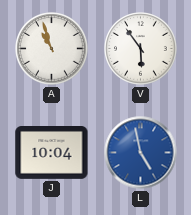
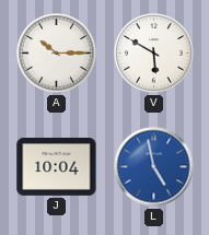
A: 10:57 -> 10:15 (57, 54)
V: 5:54 -> 5:50 (154, 54)
